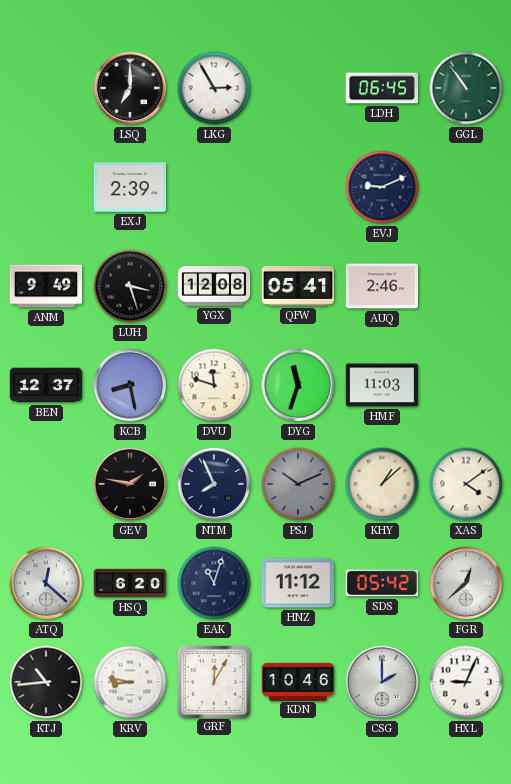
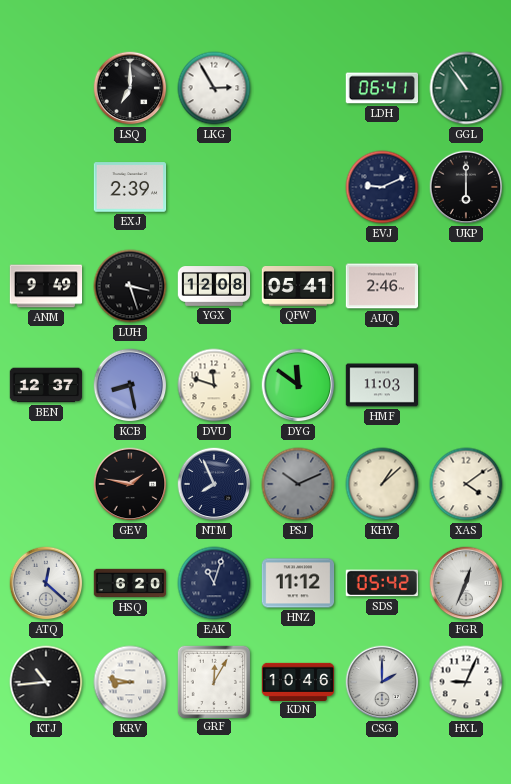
LDH: 06:45 -> 06:41 (381, 88)
UKP: none -> 6:00 (466, 187)
DYG: 11:33 -> 11:51 (298, 385)
FGR: 12:38 -> 12:34 (466, 583)
